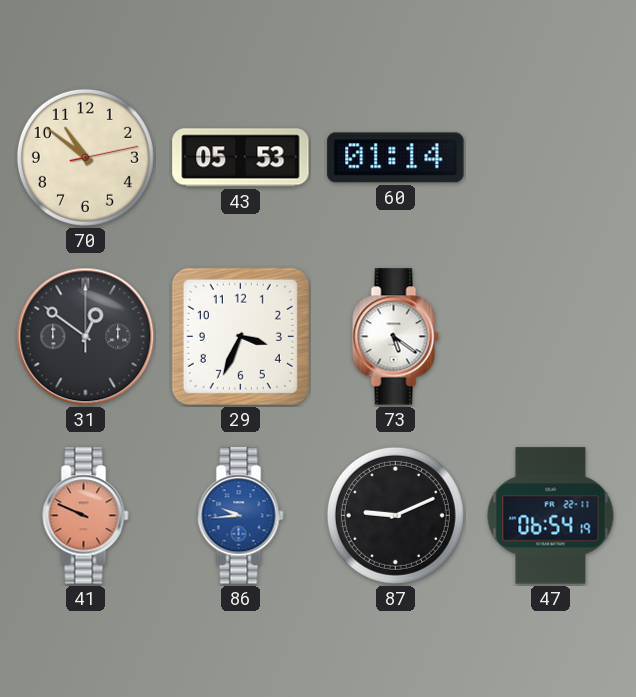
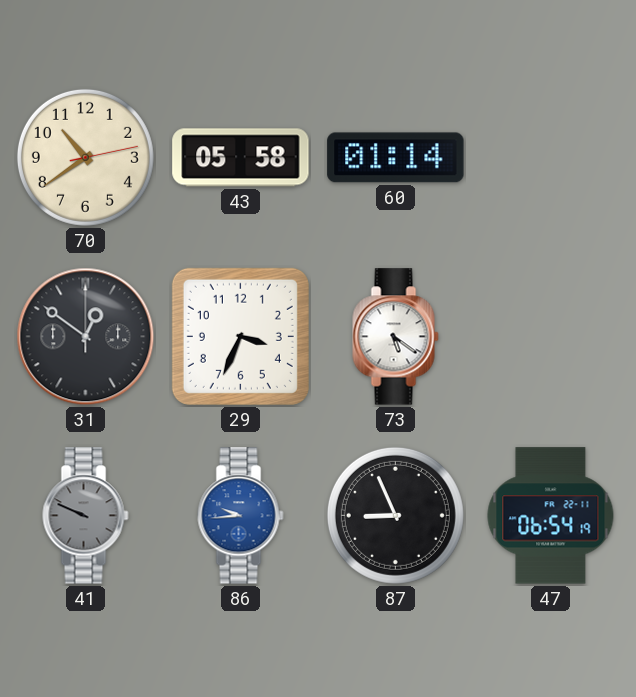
70: 10:51 -> 10:39 (85, 157)
43: 05:53 -> 05:58 (241, 158)
41 dial: salmon -> grey (86, 516)
87: 9:11 -> 8:56 (395, 515)
